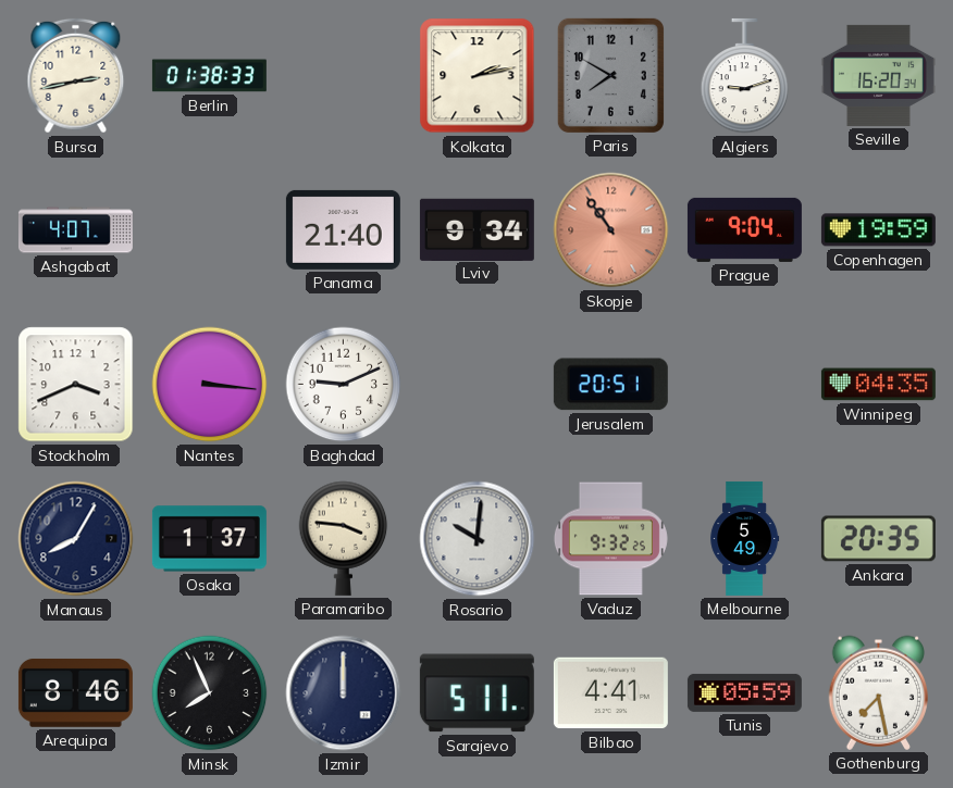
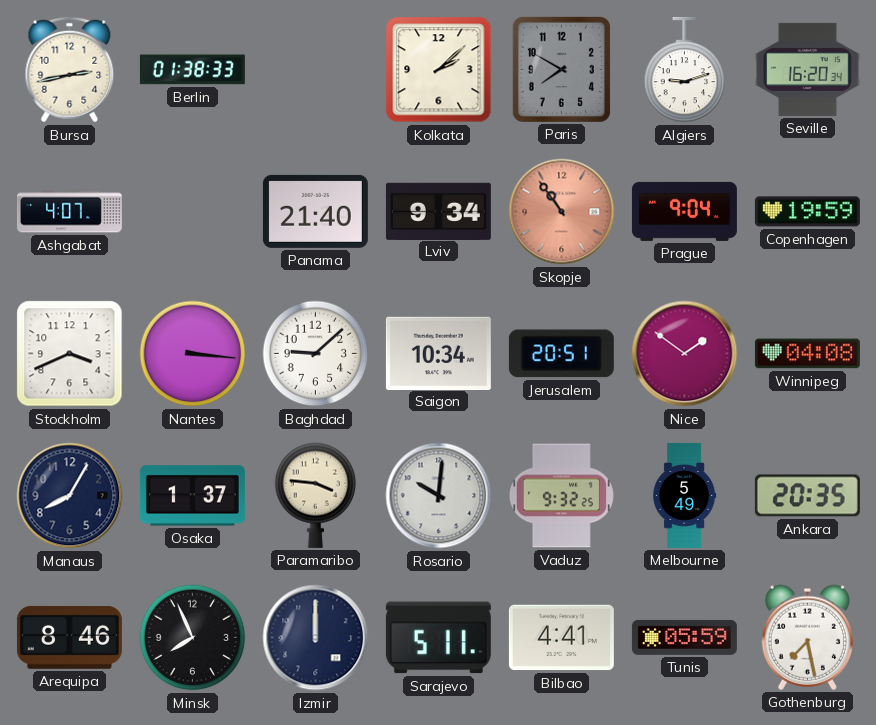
Kolkata: 2:13 -> 2:08 (439, 70)
Baghdad: 9:11 -> 9:08 (316, 354)
Saigon: none -> 10:34 (438, 353)
Nice: none -> 1:51 (685, 354)
Winnipeg: 04:35 -> 04:08 (807, 354)
